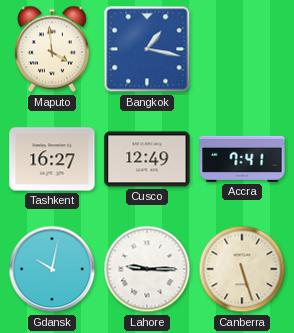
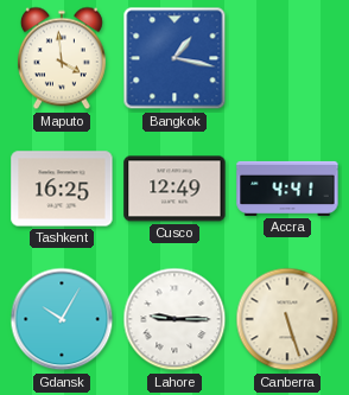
Tashkent: 16:27 -> 16:25 (62, 189)
Accra: 7:41 -> 4:41 (287, 189)
Gdansk: 10:02 -> 10:05 (62, 319)
